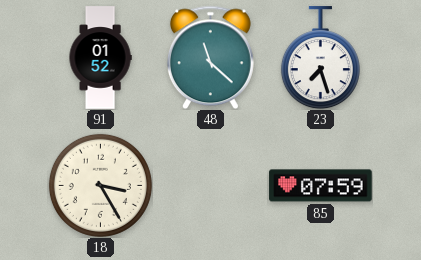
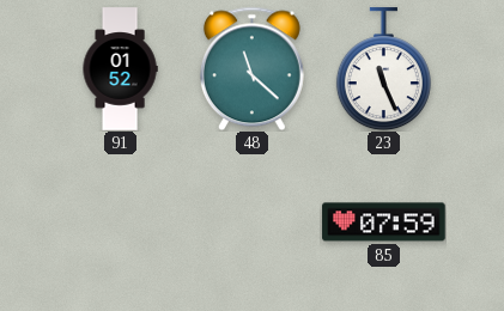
23: 7:27 -> 11:26 (383, 69)
18: 3:25 -> none (100, 185)
